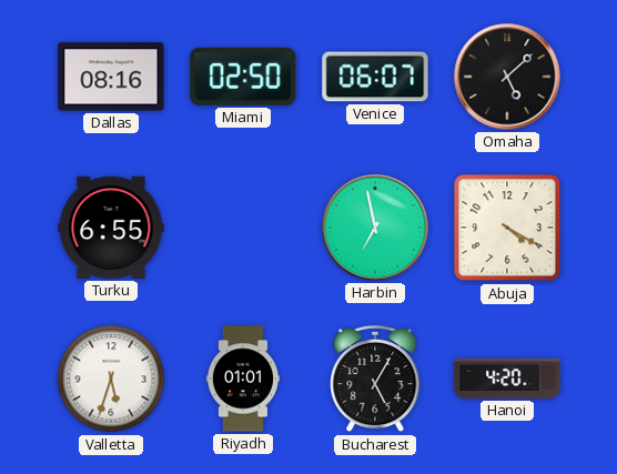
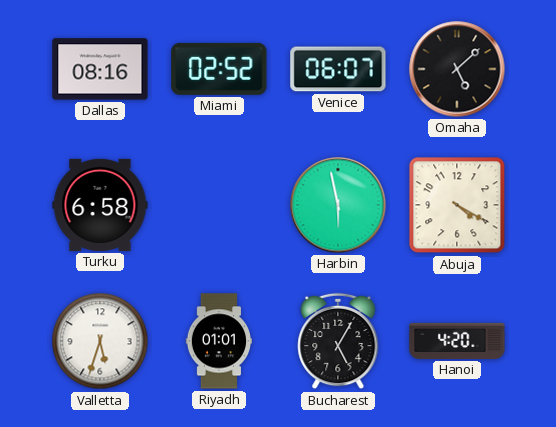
Miami: 02:50 -> 02:52 (219, 69)
Turku: 6:55 -> 6:58 (100, 205)
Harbin: 6:58 -> 5:58 (338, 205)
